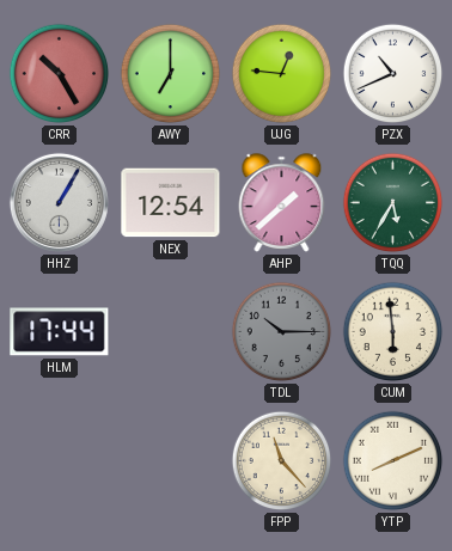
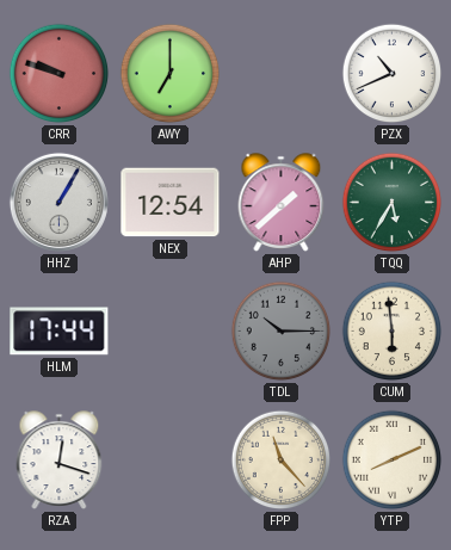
CRR: 10:25 -> 9:48 (60, 74)
UJG: 12:46 -> none (282, 74)
RZA: none -> 12:18 (60, 461)
